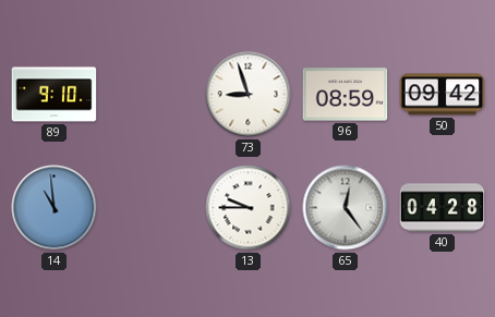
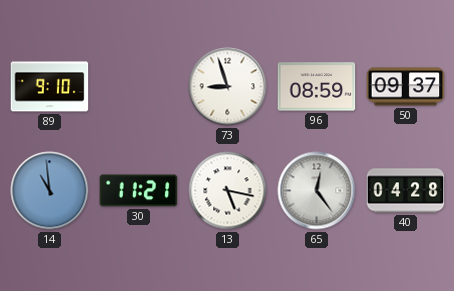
50: 09:42 -> 09:37 (406, 87)
30: none -> 11:21 (139, 191)
13: 9:45 -> 5:17 (228, 191)
